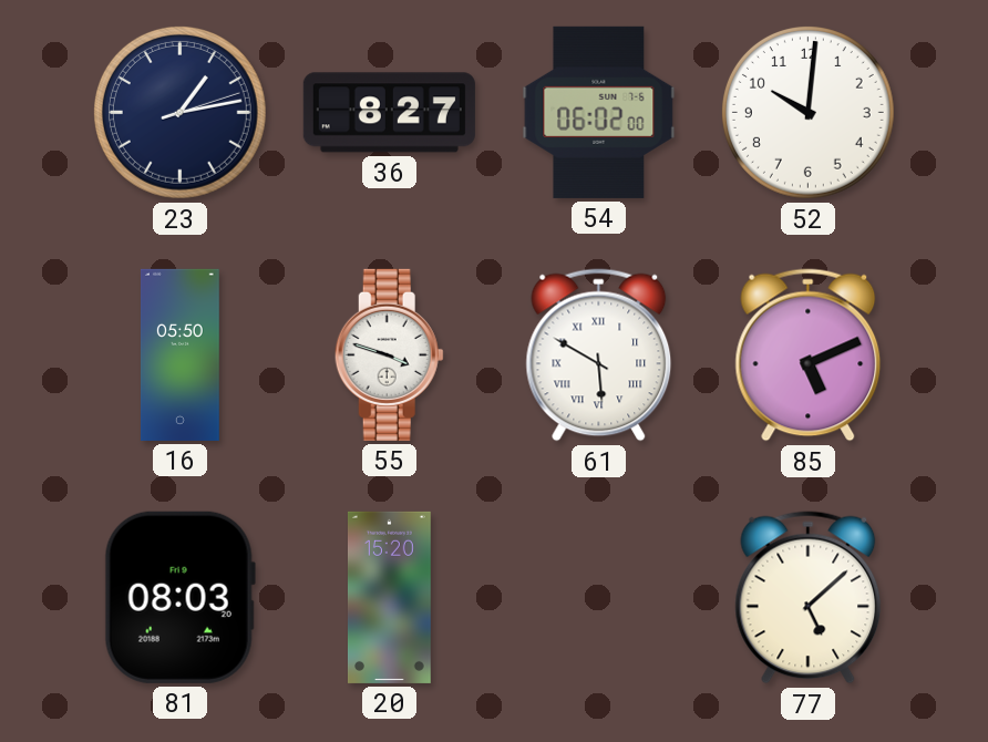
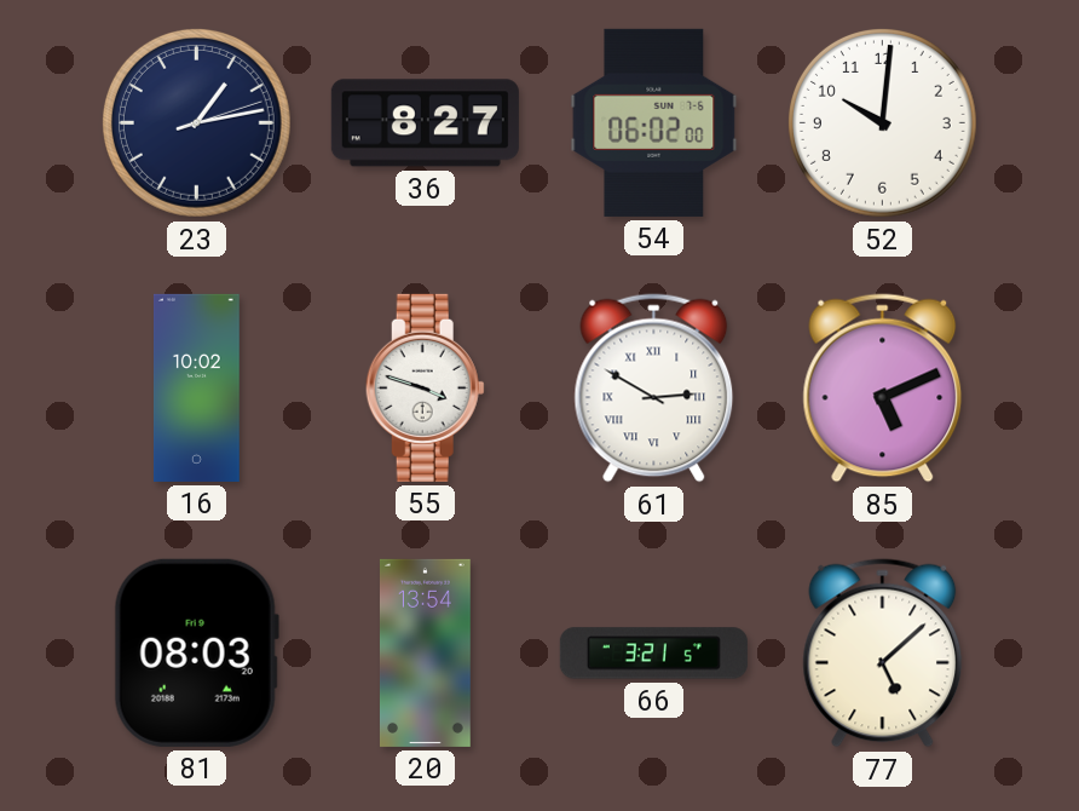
16: 05:50 -> 10:02 (196, 387)
61: 5:50 -> 2:50 (654, 389)
20: 15:20 -> 13:54 (425, 652)
66: none -> 3:21 (653, 654)
